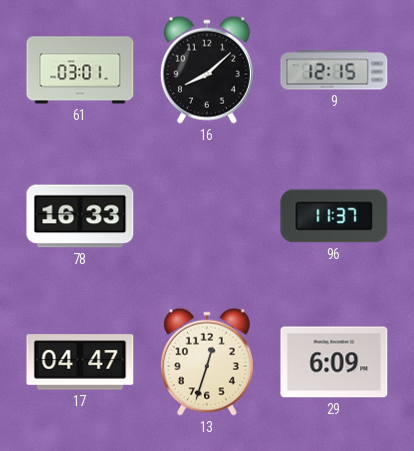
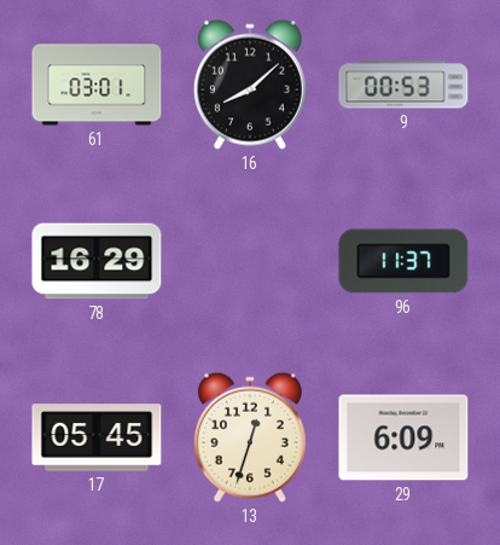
9: 12:15 -> 00:53 (403, 85)
78: 16:33 -> 16:29 (97, 261)
17: 04:47 -> 05:45 (97, 437)
